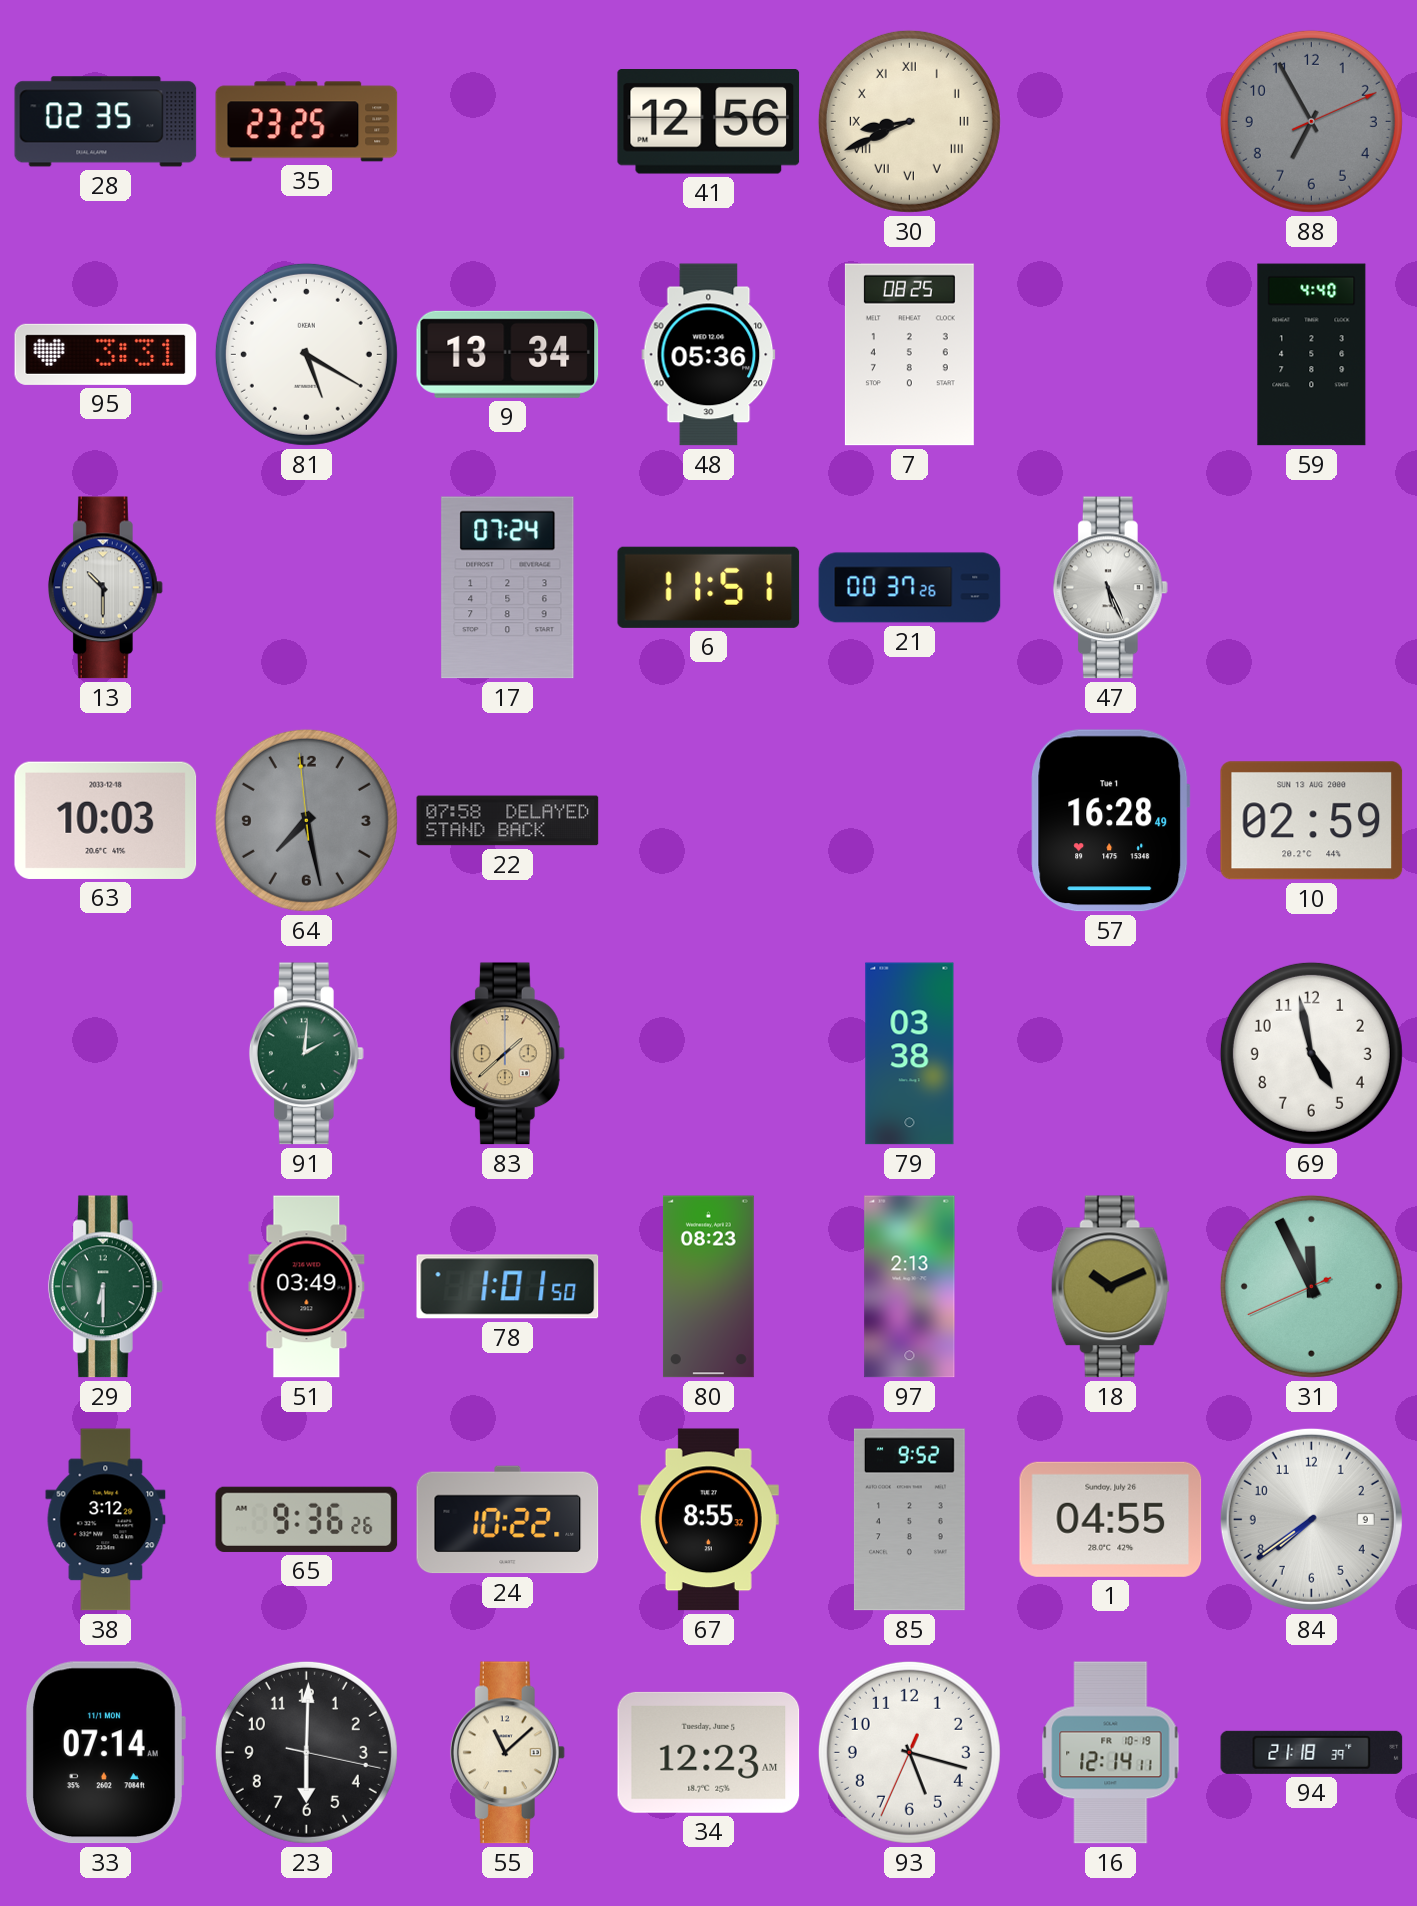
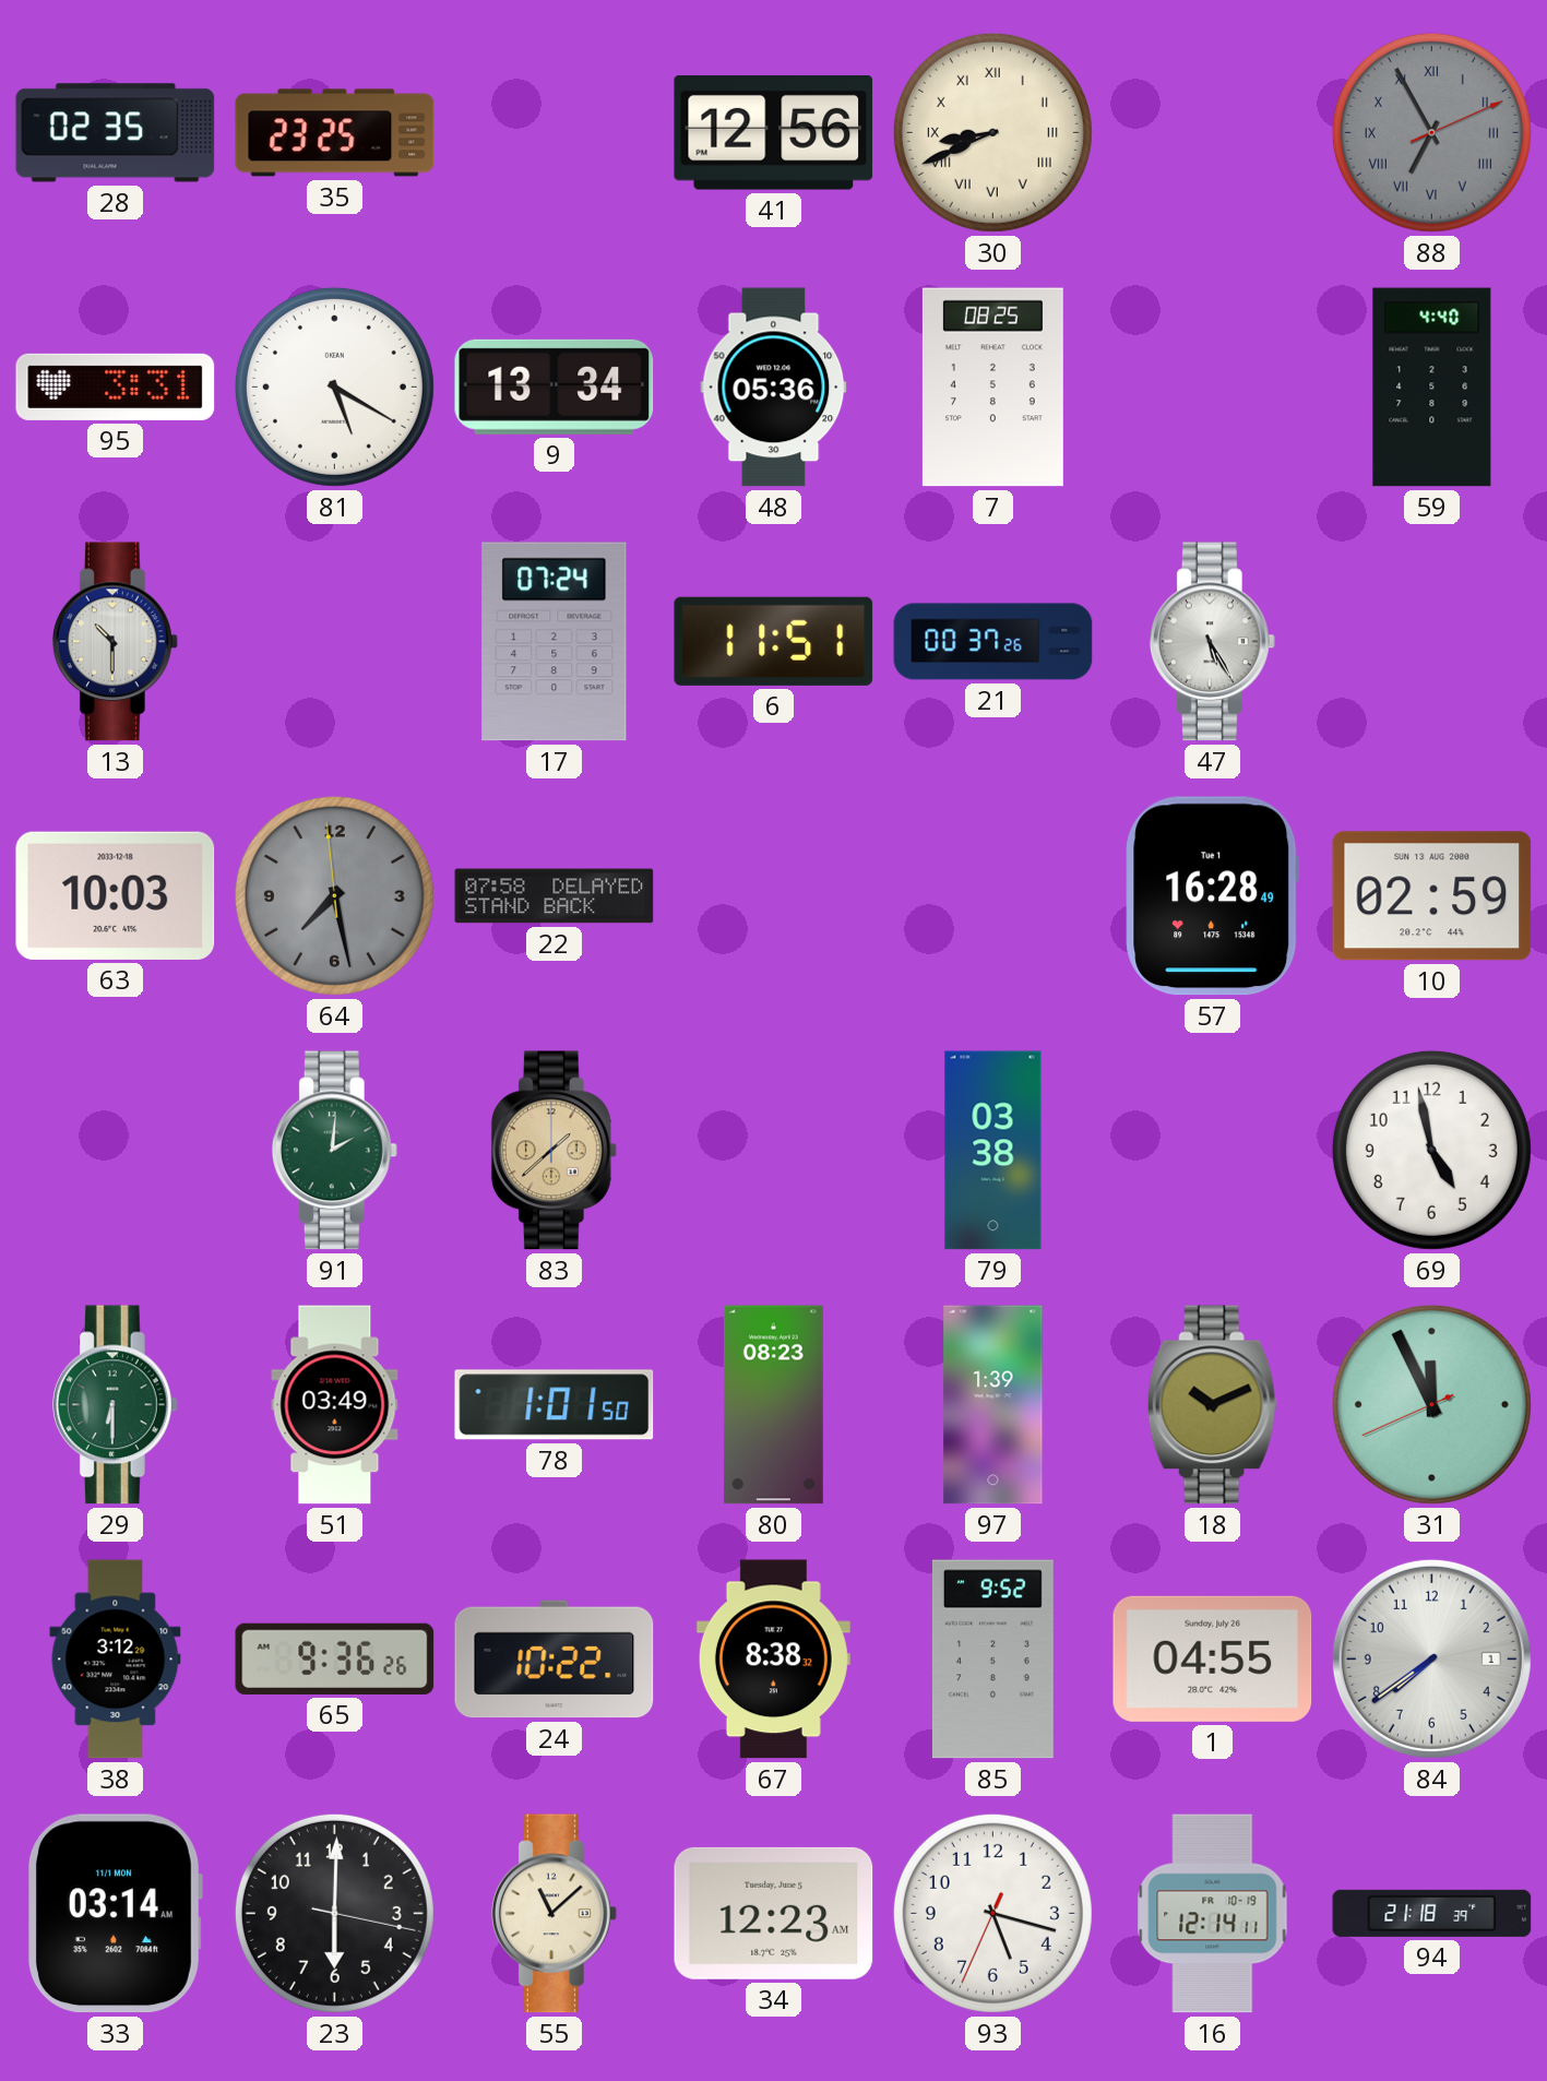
88 numerals: Arabic -> Roman (1431, 132)
47: 5:26 -> 5:25 (1212, 642)
97: 2:13 -> 1:39 (993, 1405)
67: 8:55 -> 8:38 (773, 1660)
84 date: 9 -> 1 (1431, 1658)
33: 07:14 -> 03:14 (116, 1914)
